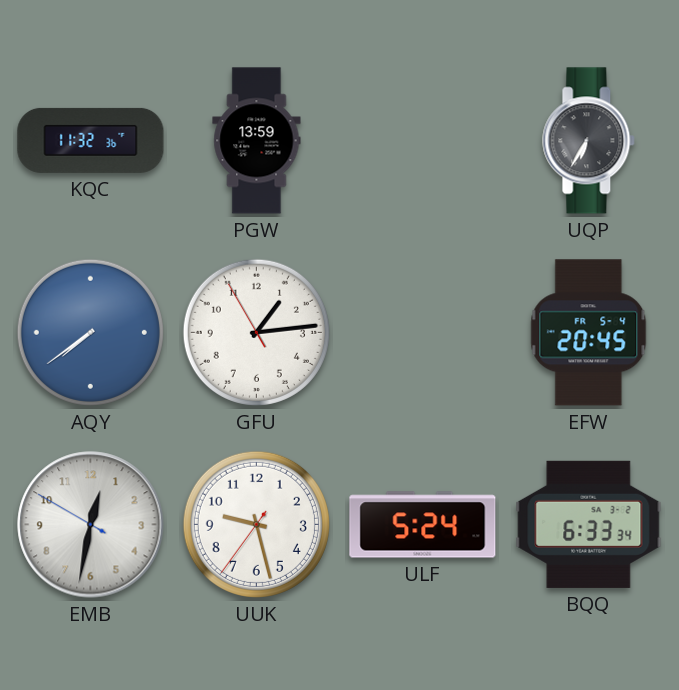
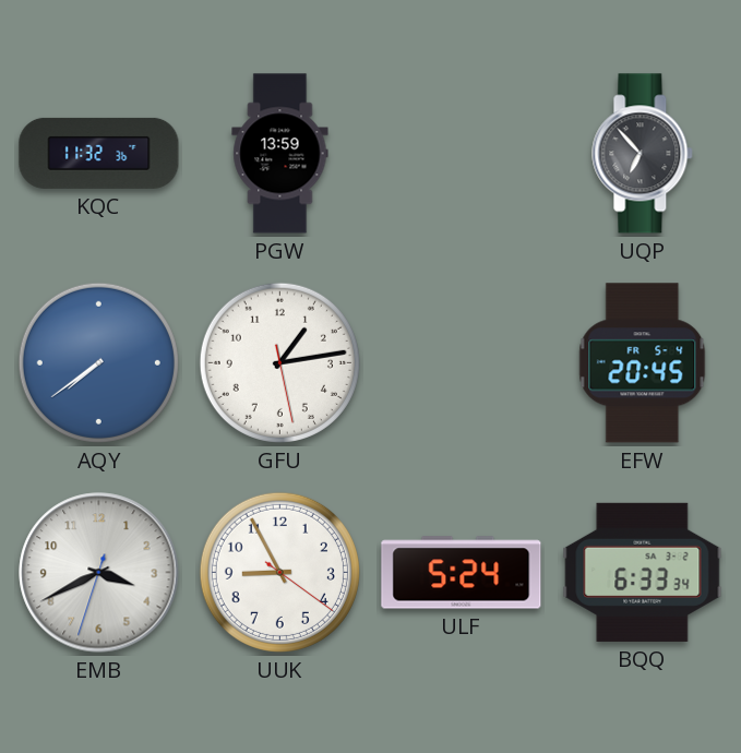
UQP: 6:35 -> 6:53 (643, 154)
GFU: 1:13:55 -> 1:13:28 (279, 362)
EMB: 12:31 -> 3:40 (99, 573)
UUK: 9:27 -> 8:55 (279, 572)
